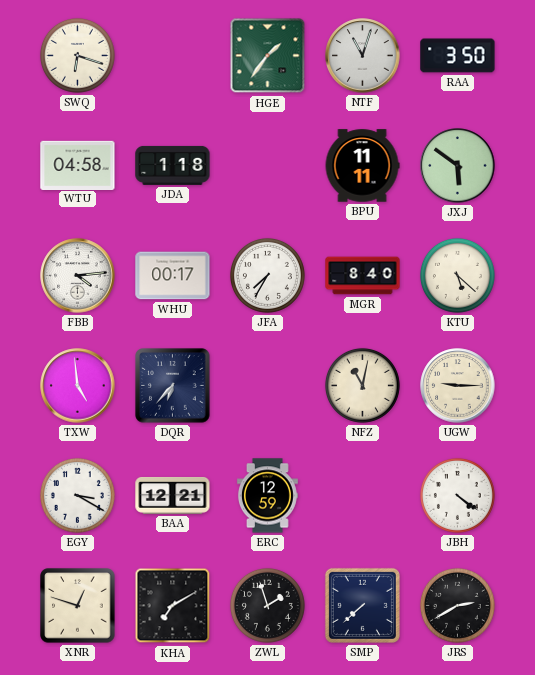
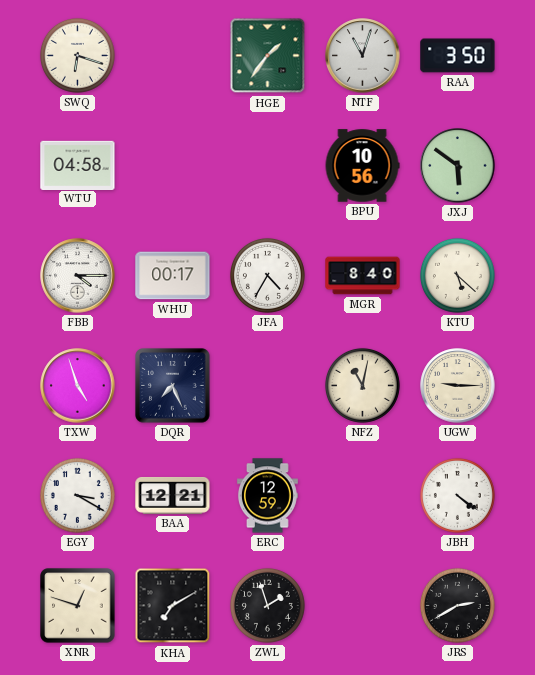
JDA: 1:18 -> none (173, 165)
BPU: 11:11 -> 10:56 (362, 166)
FBB: 4:14 -> 4:15 (78, 276)
JFA: 7:35 -> 4:35 (267, 275)
TXW: 4:59 -> 4:57 (78, 386)
DQR: 6:37 -> 7:26 (173, 386)
SMP: 7:38 -> none (362, 605)
